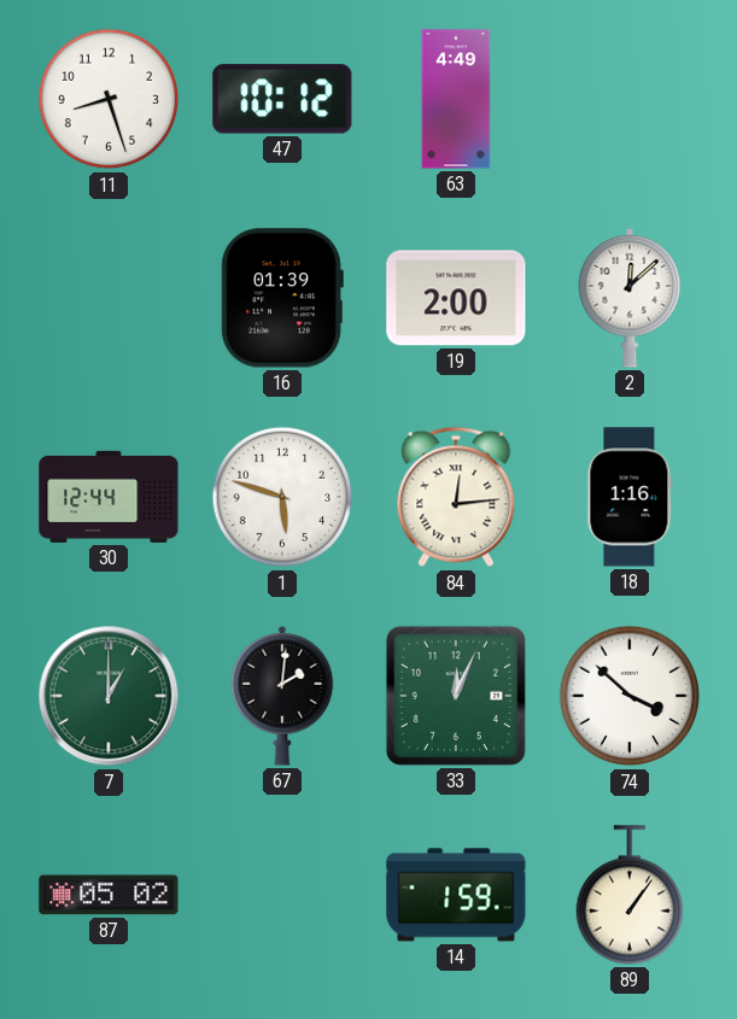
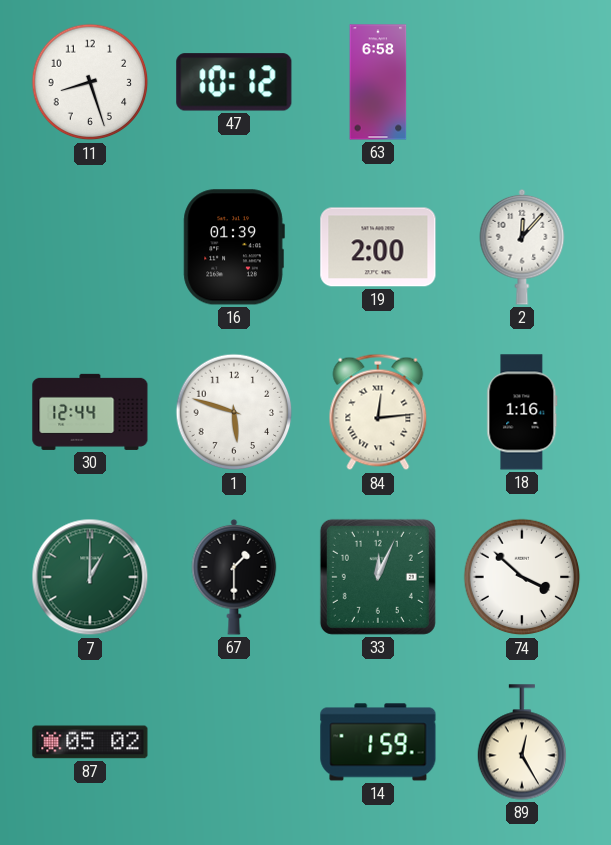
63: 4:49 -> 6:58 (378, 82)
2: 12:08 -> 12:07 (522, 247)
67: 2:01 -> 1:30 (234, 577)
89: 1:06 -> 12:25 (522, 742)
